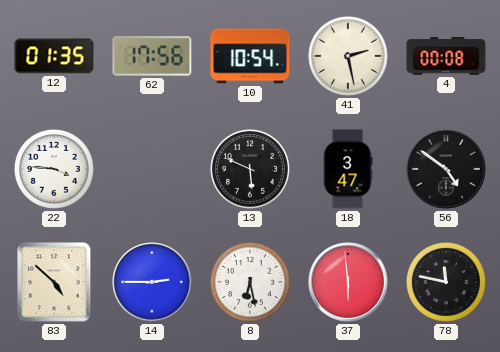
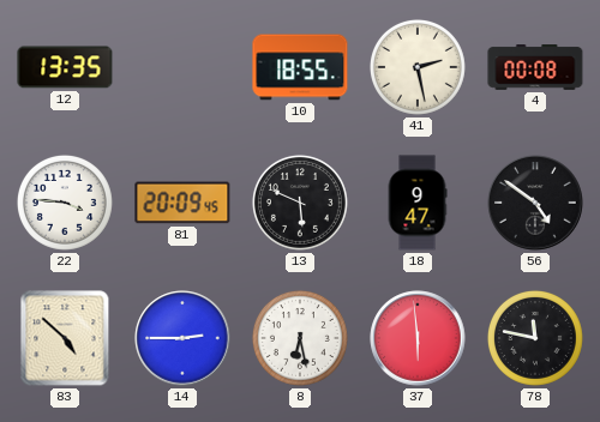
12: 01:35 -> 13:35 (65, 67)
62: 17:56 -> none (152, 56)
10: 10:54 -> 18:55 (300, 67)
81: none -> 20:09 (182, 203)
18: 3:47 -> 9:47 (418, 203)
